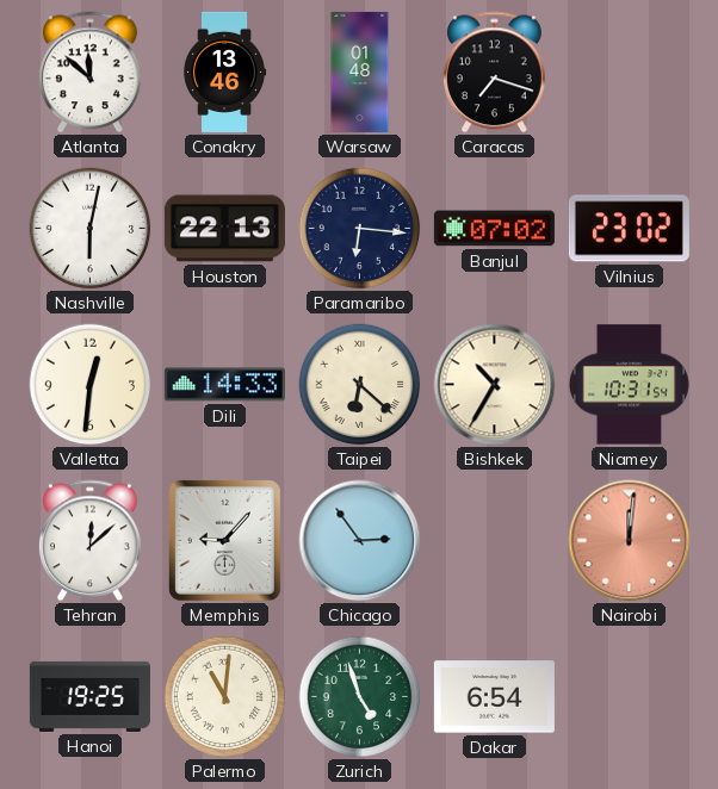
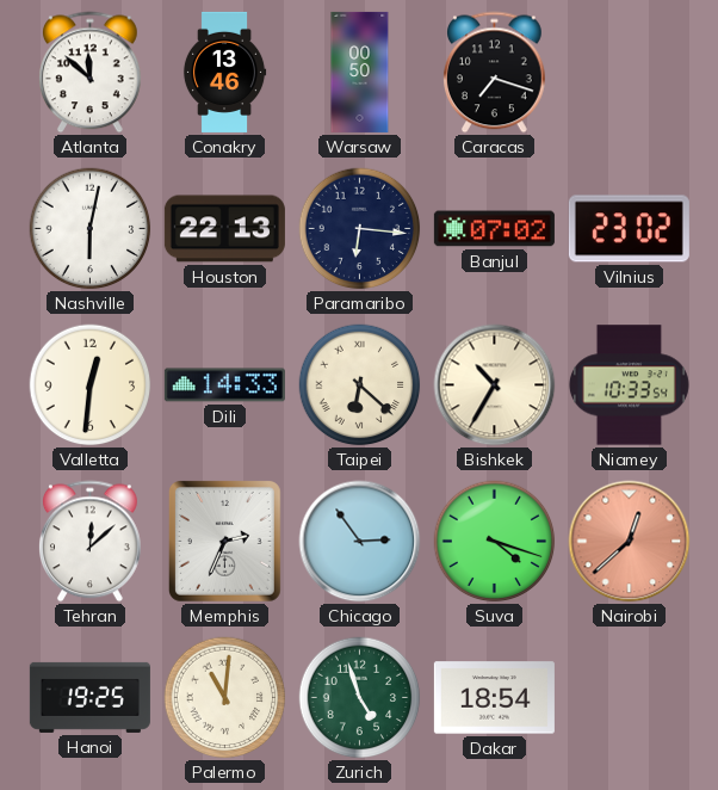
Warsaw: 01:48 -> 00:50 (360, 72)
Niamey: 10:31 -> 10:33 (629, 385)
Memphis: 9:07 -> 2:34 (224, 541)
Suva: none -> 4:18 (495, 542)
Nairobi: 12:01 -> 12:38 (630, 542)
Dakar: 6:54 -> 18:54 (494, 698)
